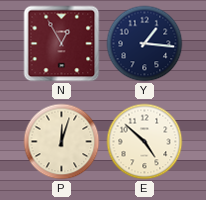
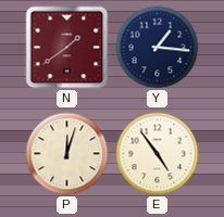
N: 12:55 -> 1:39 (67, 48)
E: 4:52 -> 4:54 (158, 154)
